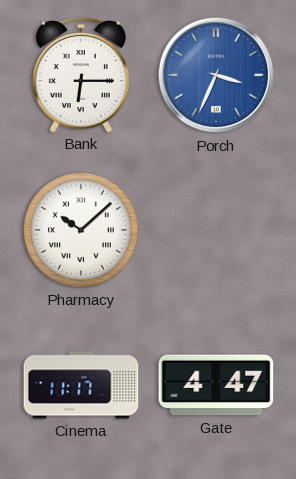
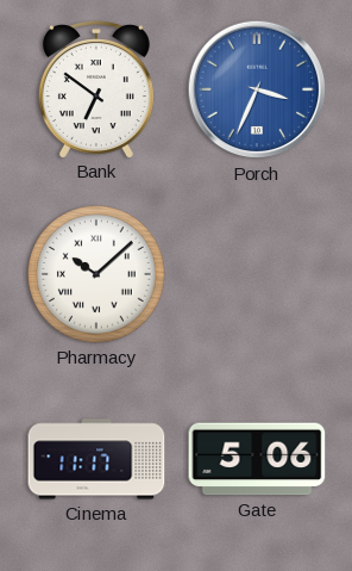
Bank: 6:15 -> 6:51 (96, 89)
Gate: 4:47 -> 5:06 (257, 459)
